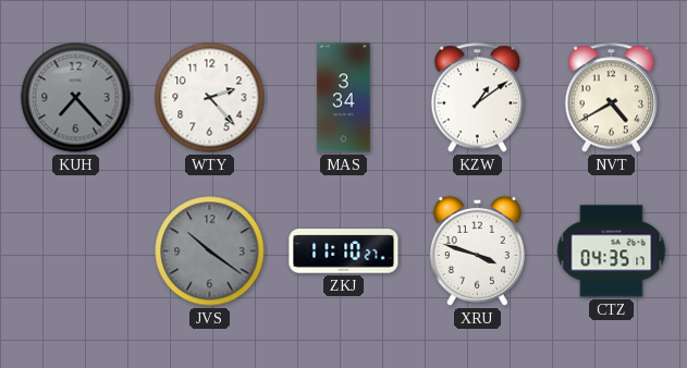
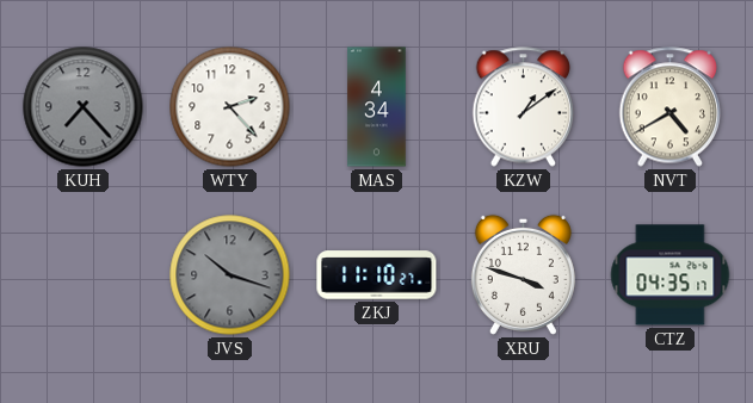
MAS: 3:34 -> 4:34 (377, 107)
JVS: 10:21 -> 10:18 (230, 275)
